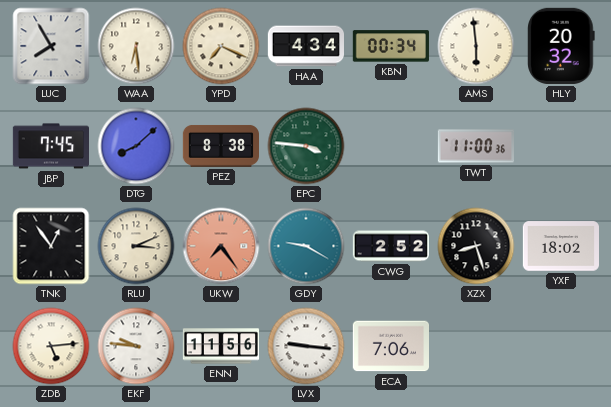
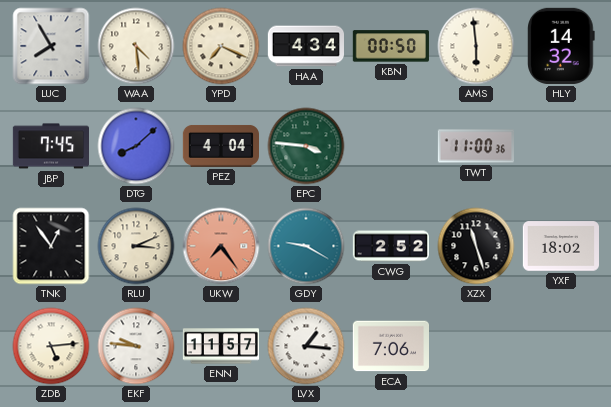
WAA: 6:29 -> 4:29 (136, 46)
KBN: 00:34 -> 00:50 (391, 46)
HLY: 20:32 -> 14:32 (562, 46)
PEZ: 8:38 -> 4:04 (220, 146)
XZX: 8:27 -> 11:27 (476, 246)
ENN: 11:56 -> 11:57 (221, 346)
LVX: 9:16 -> 1:16 (306, 346)
